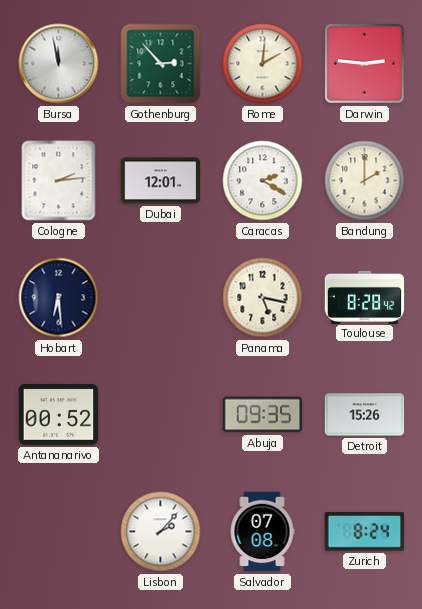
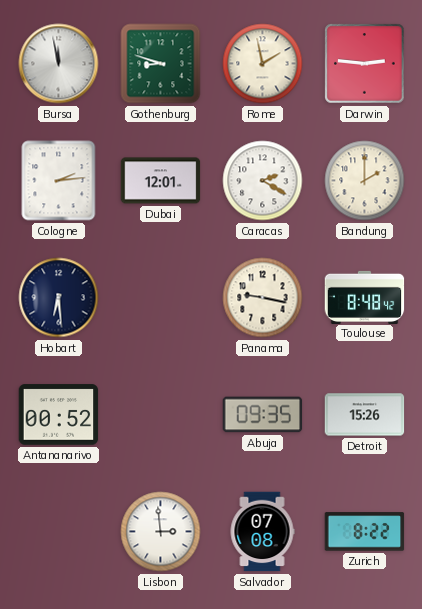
Gothenburg: 2:53 -> 8:48 (161, 64)
Rome: 2:01 -> 1:58 (263, 64)
Panama: 5:17 -> 9:17 (263, 298)
Toulouse: 8:28 -> 8:48 (365, 297)
Lisbon: 2:07 -> 2:59 (161, 532)
Zurich: 8:24 -> 8:22 (365, 532)
